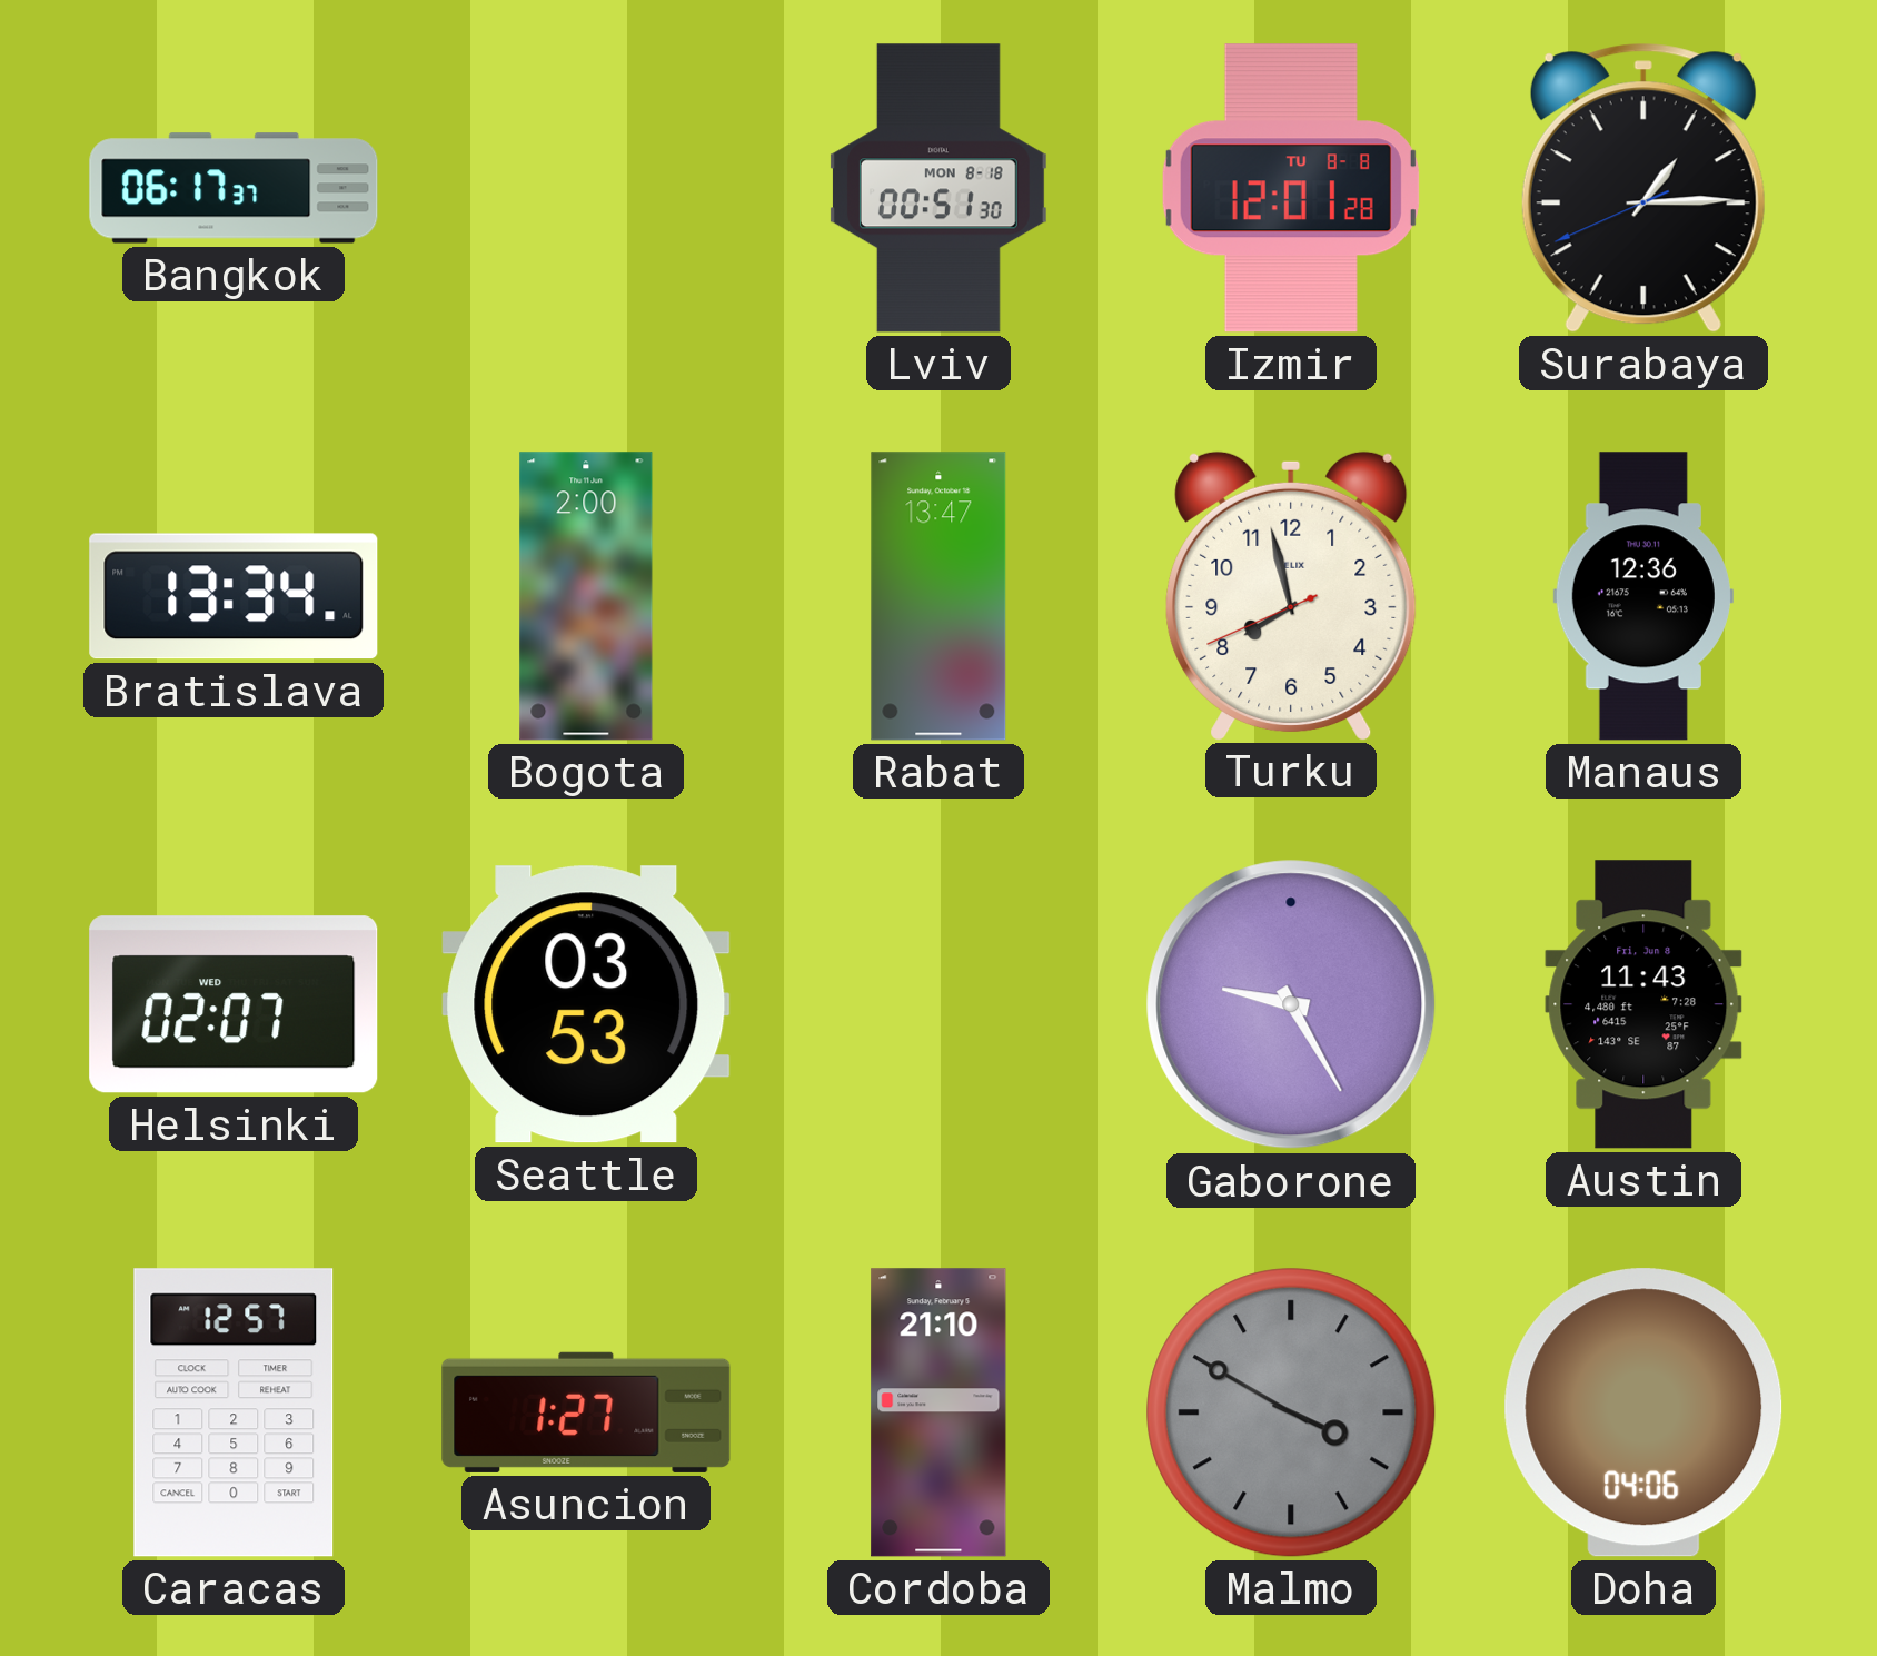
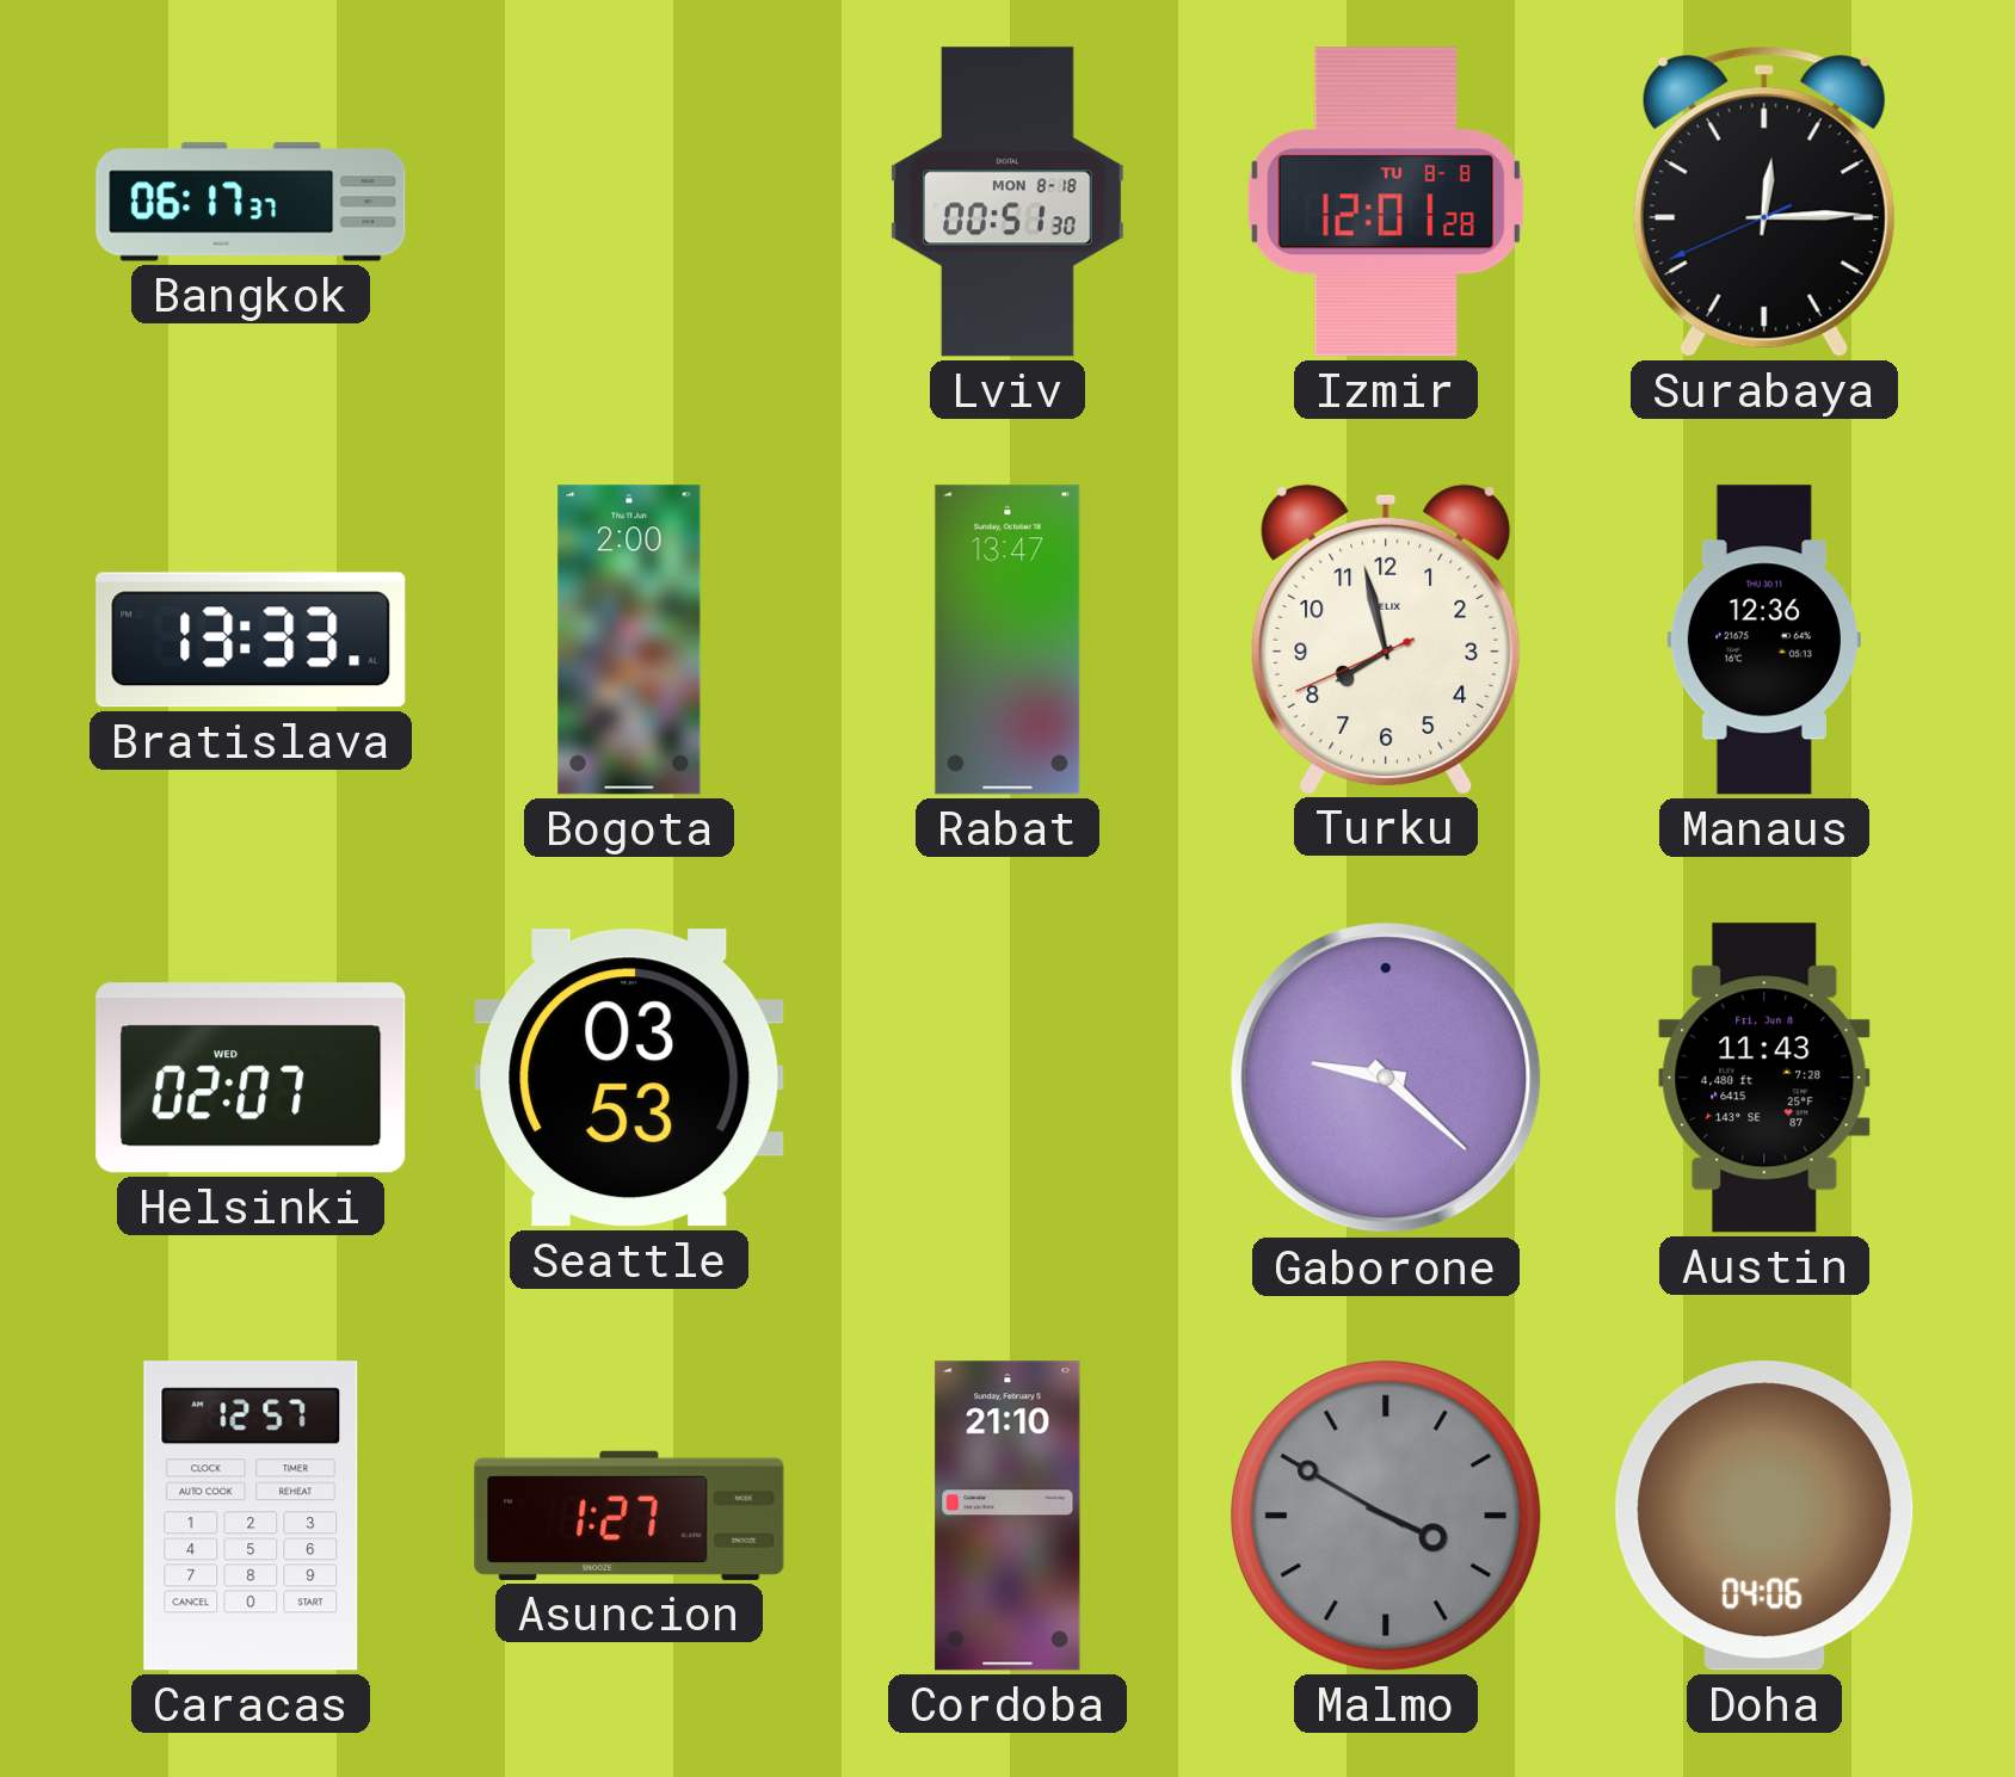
Surabaya: 1:14 -> 12:14 (1764, 202)
Bratislava: 13:34 -> 13:33 (251, 640)
Gaborone: 9:25 -> 9:22 (1386, 1078)
